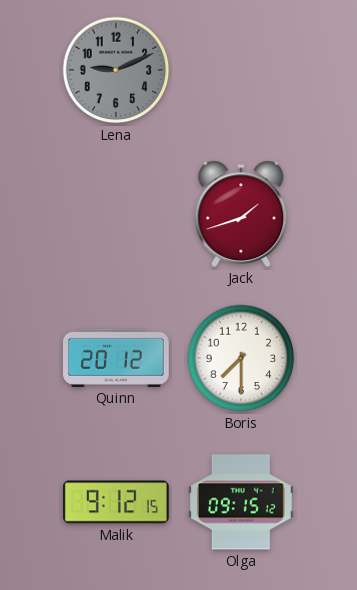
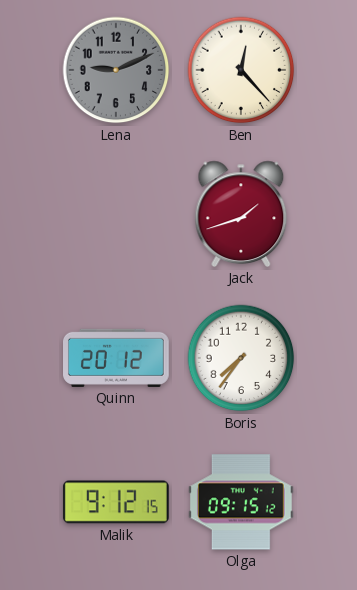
Ben: none -> 12:23 (241, 70)
Boris: 7:30 -> 7:36 (241, 358)
